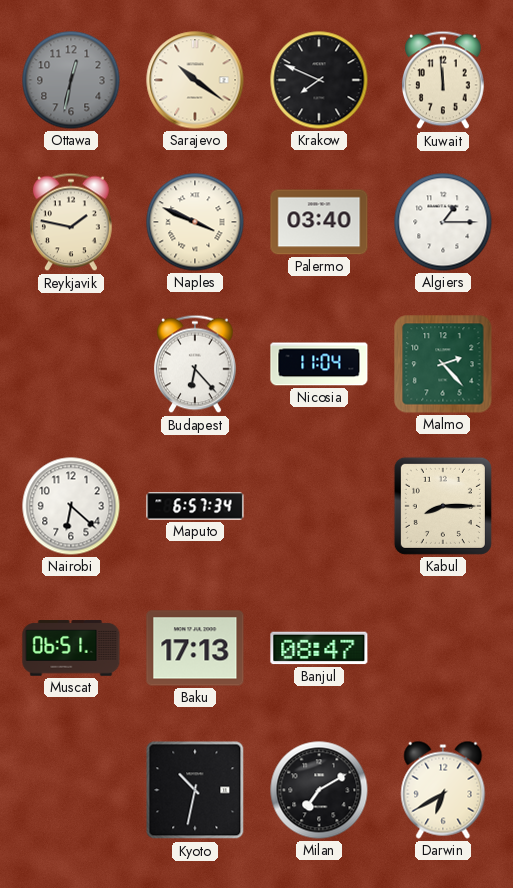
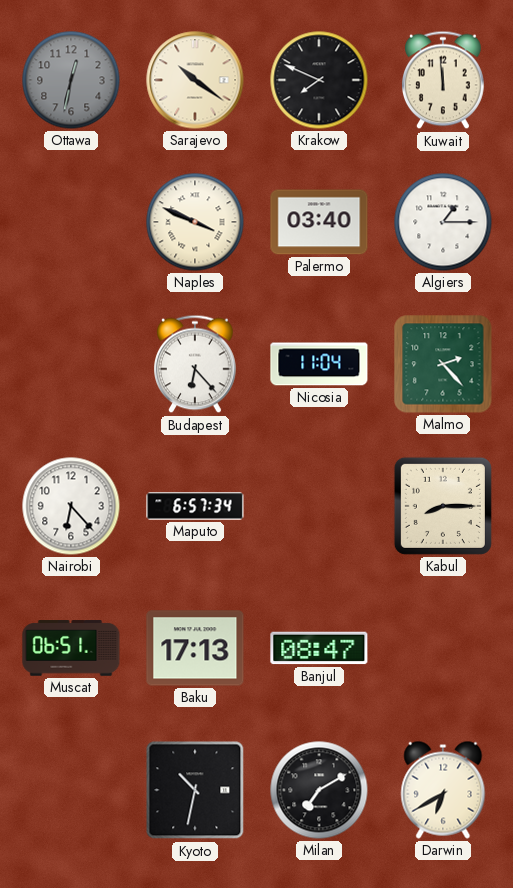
Reykjavik: 1:47 -> none (72, 222)
Nairobi: 6:22 -> 6:23 (71, 506)
